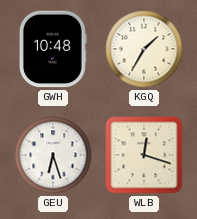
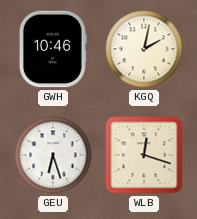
GWH: 10:48 -> 10:46 (53, 49)
KGQ: 1:35 -> 2:02 (144, 49)
